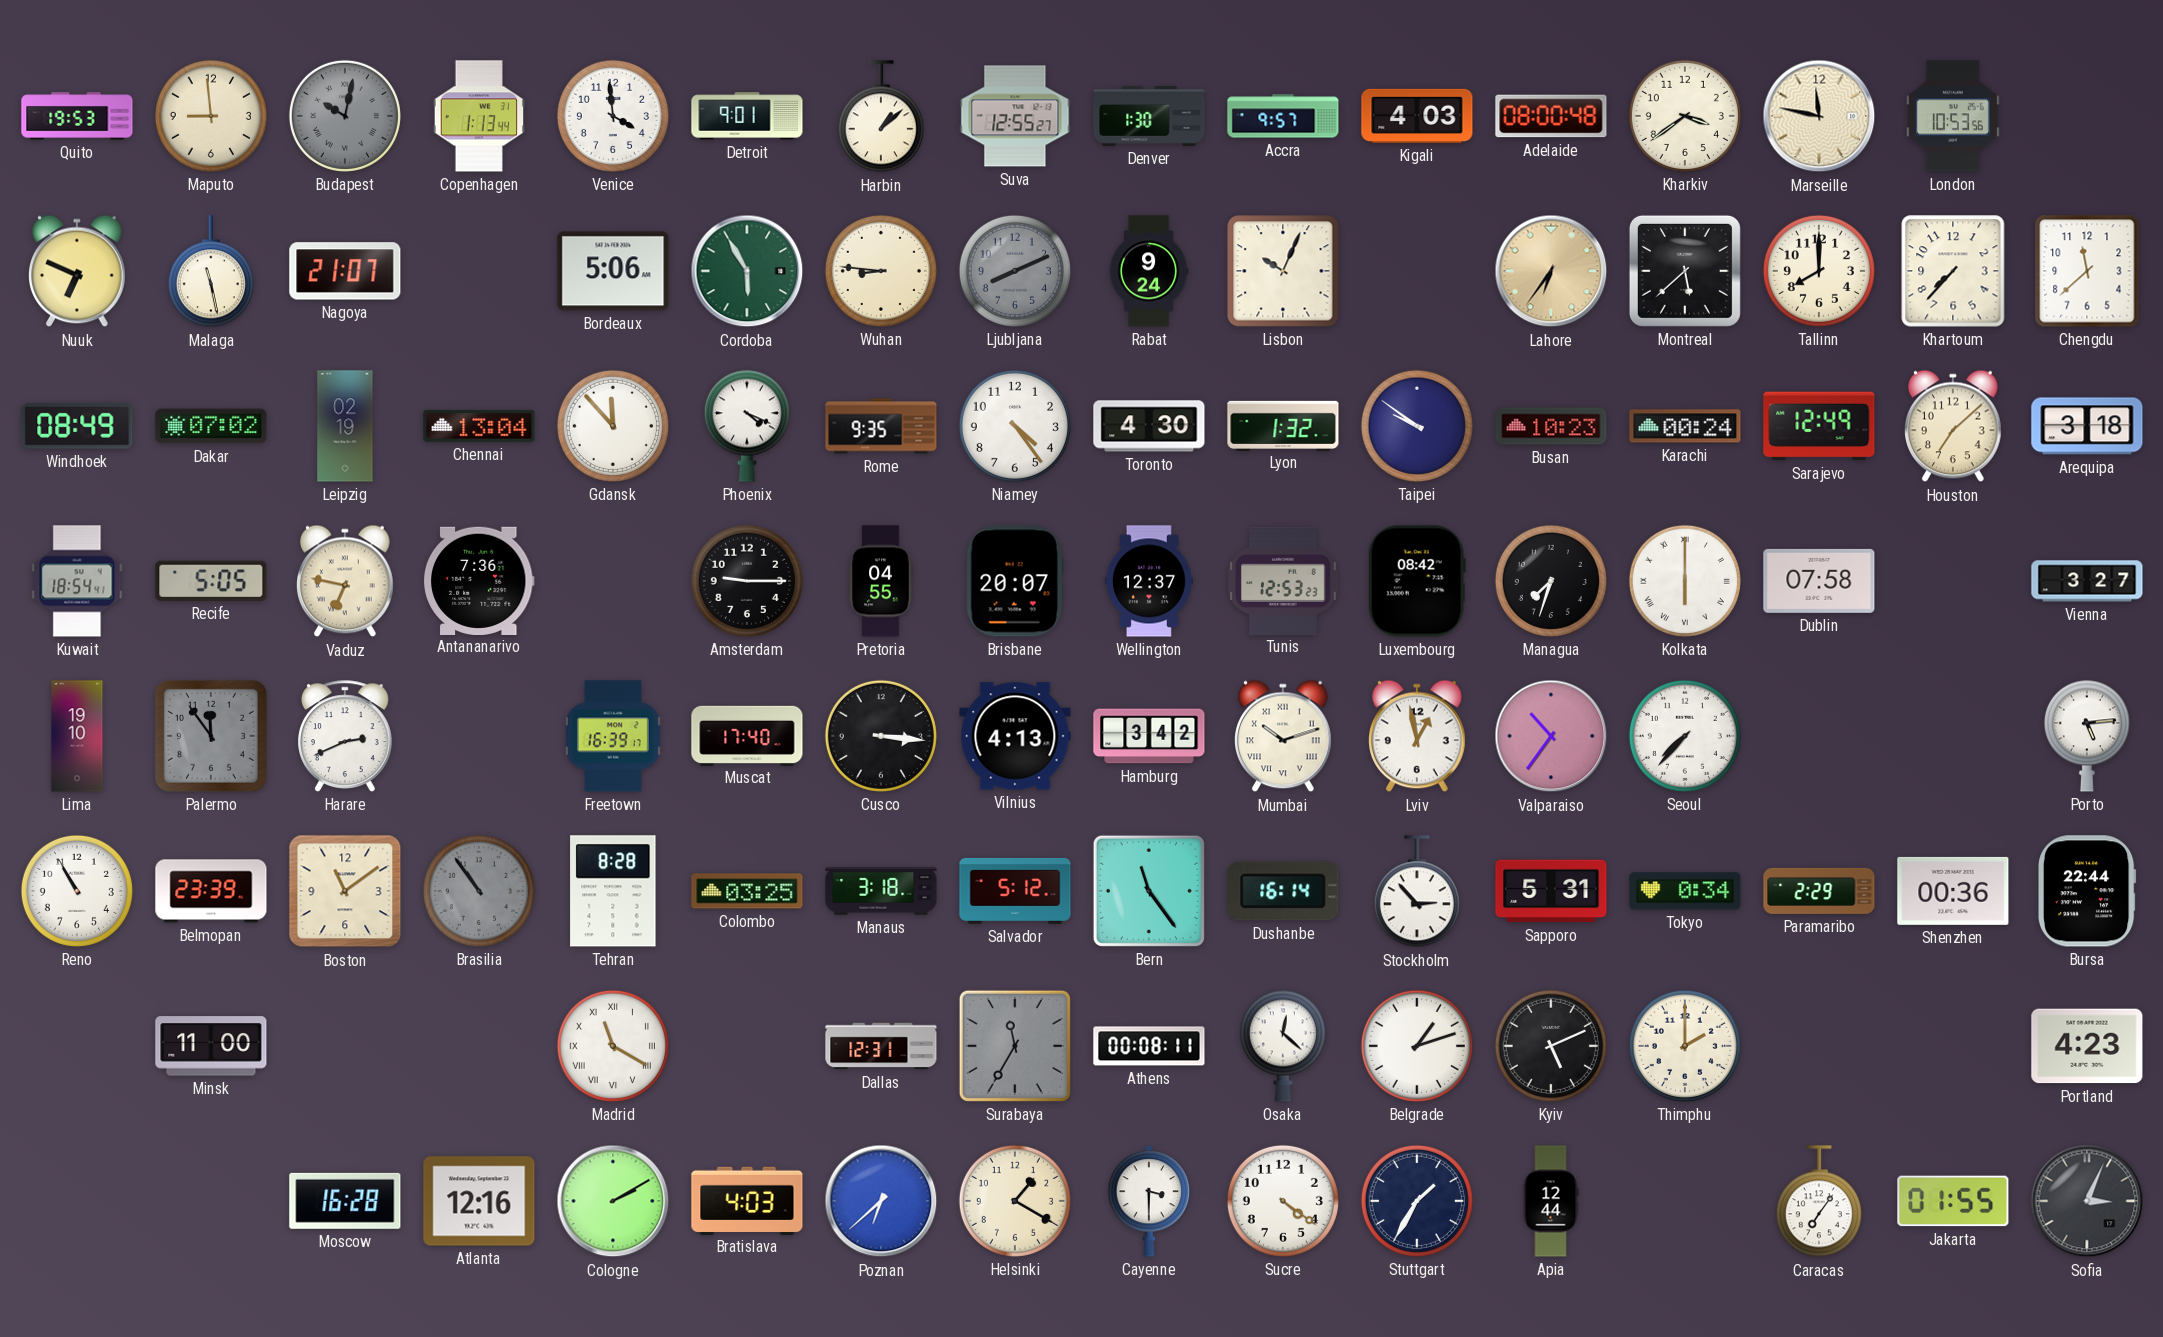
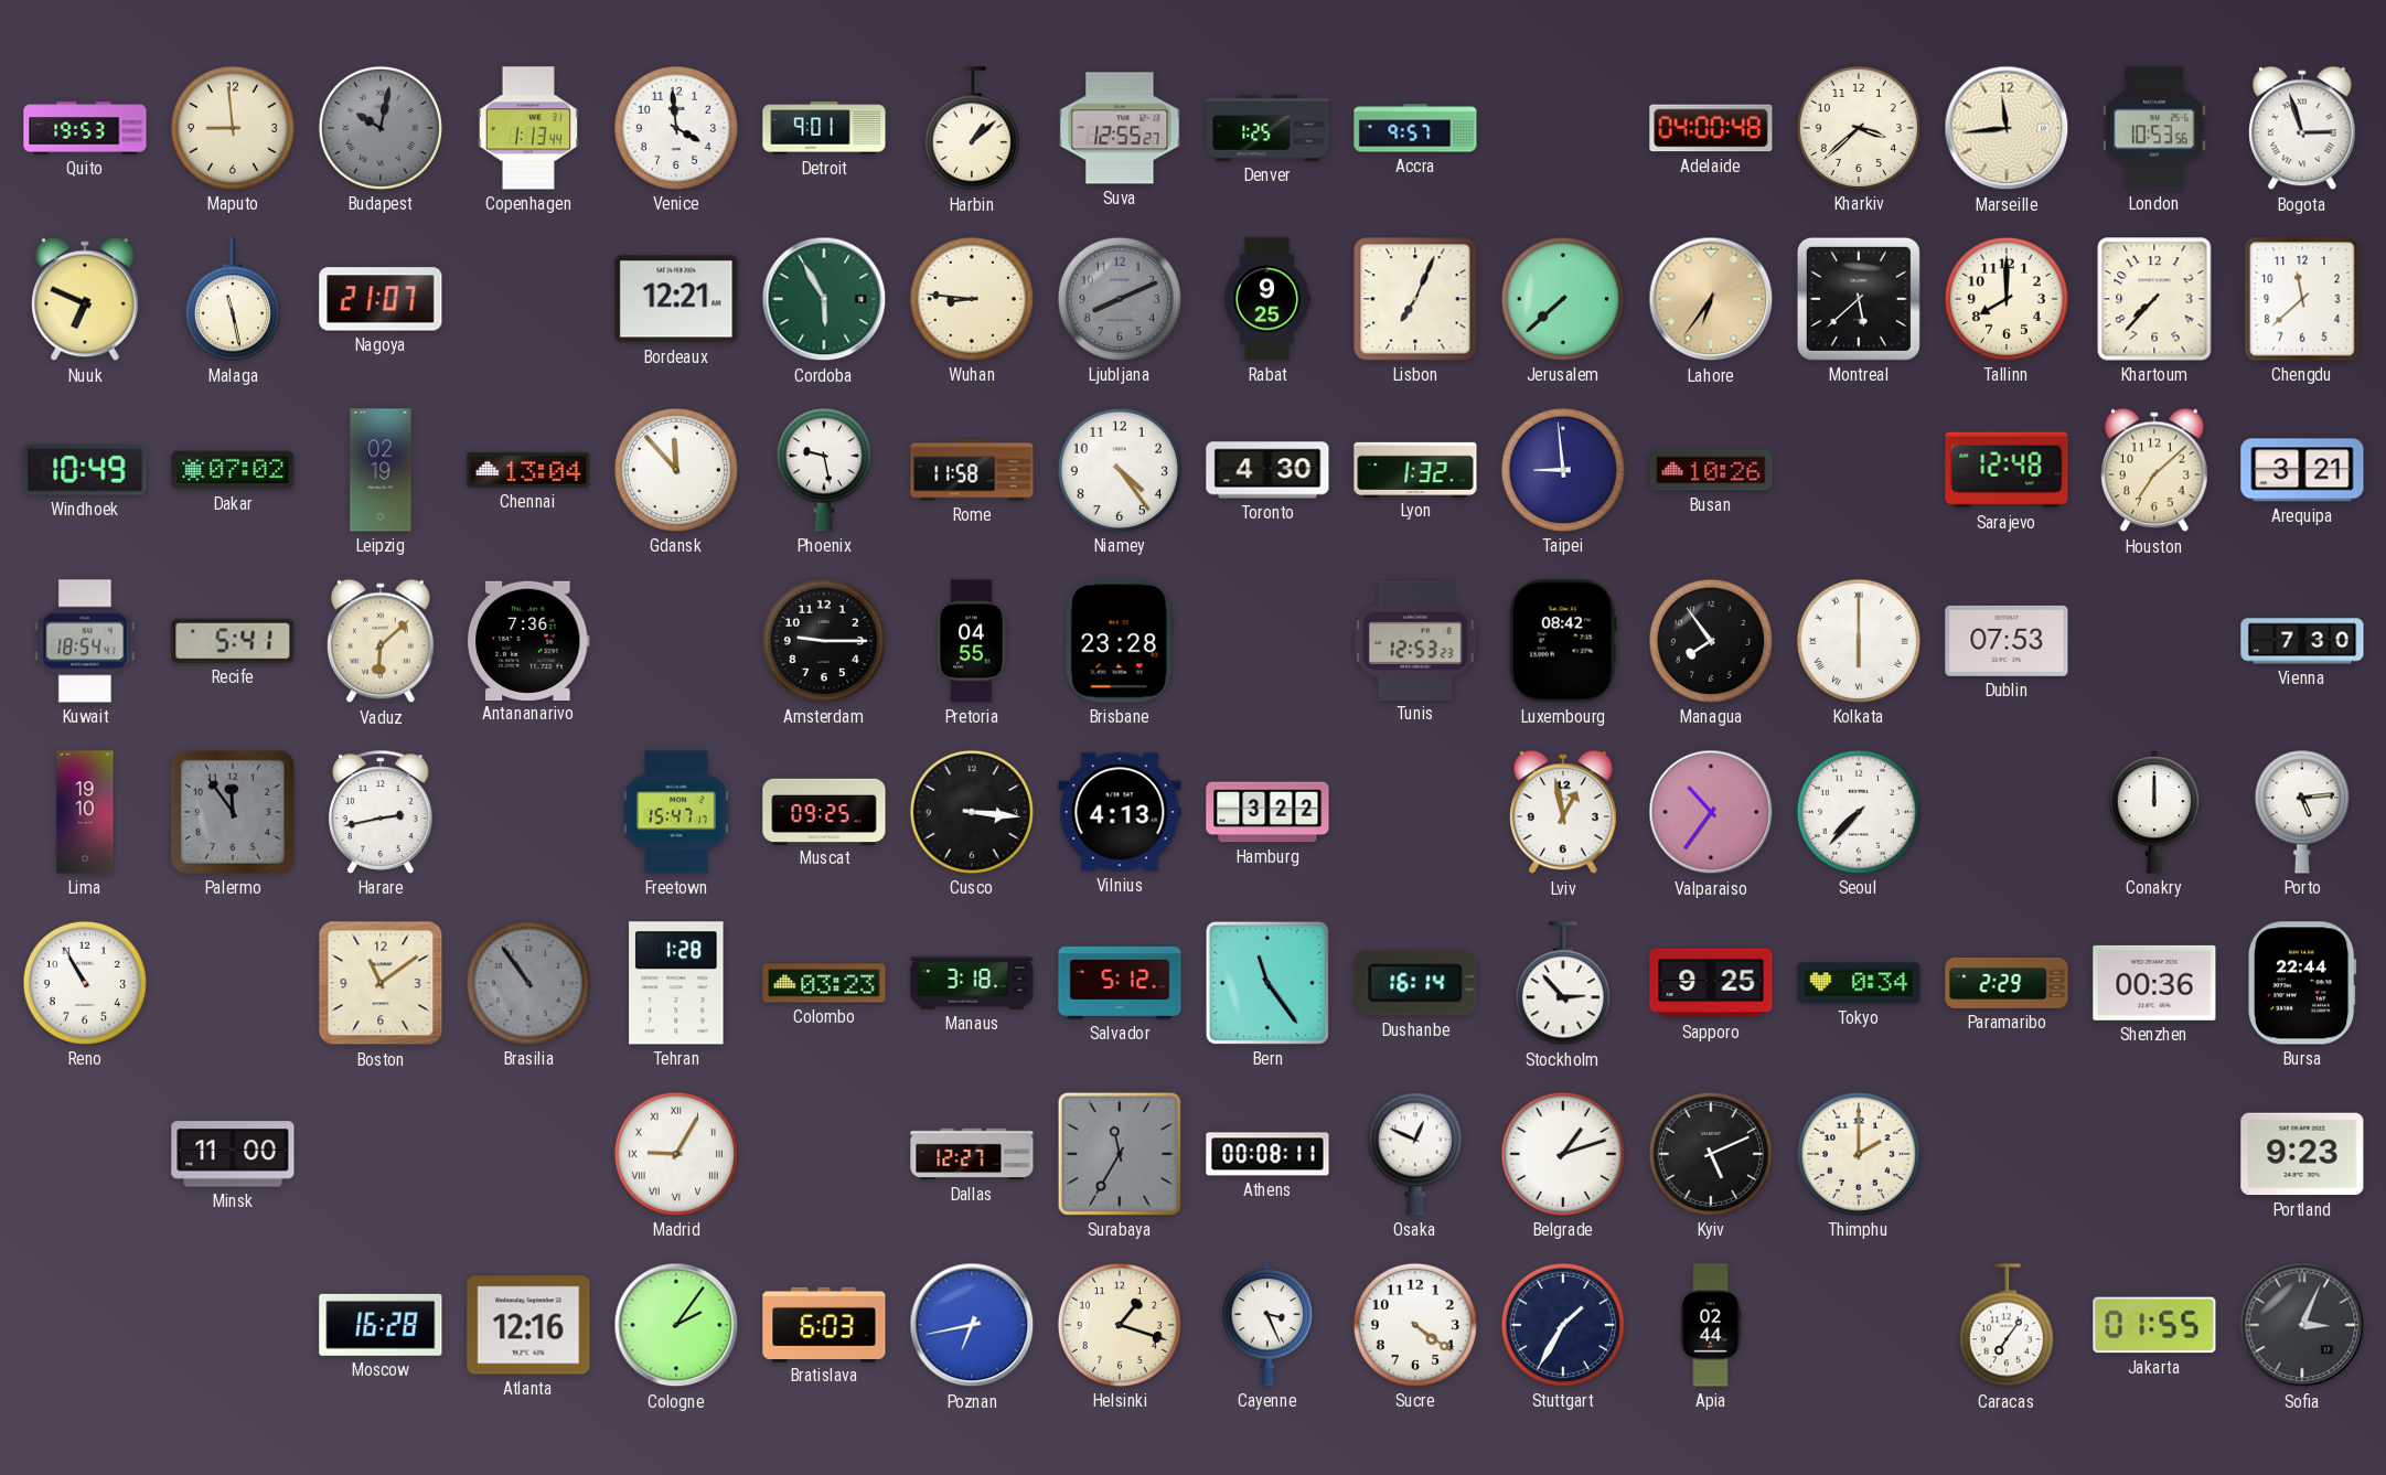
Denver: 1:30 -> 1:25 (1267, 128)
Kigali: 4:03 -> none (1417, 116)
Adelaide: 08:00 -> 04:00 (1711, 128)
Kharkiv: 3:39 -> 3:38 (1859, 128)
Marseille: 11:47 -> 11:44 (2007, 128)
Bogota: none -> 2:57 (2303, 128)
Bordeaux: 5:06 -> 12:21 (676, 299)
Rabat: 9:24 -> 9:25 (1267, 299)
Lisbon: 10:04 -> 7:04 (1415, 299)
Jerusalem: none -> 7:38 (1563, 299)
Windhoek: 08:49 -> 10:49 (85, 471)
Phoenix: 4:19 -> 9:28 (824, 470)
Rome: 9:35 -> 11:58 (972, 470)
Taipei: 9:51 -> 8:59 (1563, 470)
Busan: 10:23 -> 10:26 (1711, 470)
Karachi: 00:24 -> none (1685, 426)
Sarajevo: 12:49 -> 12:48 (2007, 470)
Arequipa: 3:18 -> 3:21 (2302, 470)
Recife: 5:05 -> 5:41 (233, 641)
Vaduz: 6:47 -> 6:08 (382, 641)
Brisbane: 20:07 -> 23:28 (1120, 641)
Wellington: 12:37 -> none (1149, 581)
Managua: 7:33 -> 7:54 (1711, 641)
Dublin: 07:58 -> 07:53 (2007, 641)
Vienna: 3:27 -> 7:30 (2302, 641)
Harare: 2:41 -> 2:43 (382, 812)
Freetown: 16:39 -> 15:47 (677, 812)
Muscat: 17:40 -> 09:25 (824, 811)
Hamburg: 3:42 -> 3:22 (1267, 812)
Mumbai: 10:12 -> none (1284, 736)
Conakry: none -> 12:00 (2154, 813)
Belmopan: 23:39 -> none (211, 891)
Tehran: 8:28 -> 1:28 (676, 983)
Colombo: 03:25 -> 03:23 (824, 983)
Sapporo: 5:31 -> 9:25 (1711, 983)
Madrid: 11:20 -> 9:05 (676, 1154)
Dallas: 12:31 -> 12:27 (972, 1154)
Osaka: 12:22 -> 12:49 (1415, 1154)
Portland: 4:23 -> 9:23 (2302, 1154)
Cologne: 2:10 -> 2:06 (676, 1325)
Bratislava: 4:03 -> 6:03 (824, 1324)
Poznan: 6:38 -> 6:43 (972, 1325)
Helsinki: 1:20 -> 1:18 (1120, 1325)
Cayenne: 3:30 -> 3:26 (1267, 1326)
Apia: 12:44 -> 02:44 (1711, 1325)
